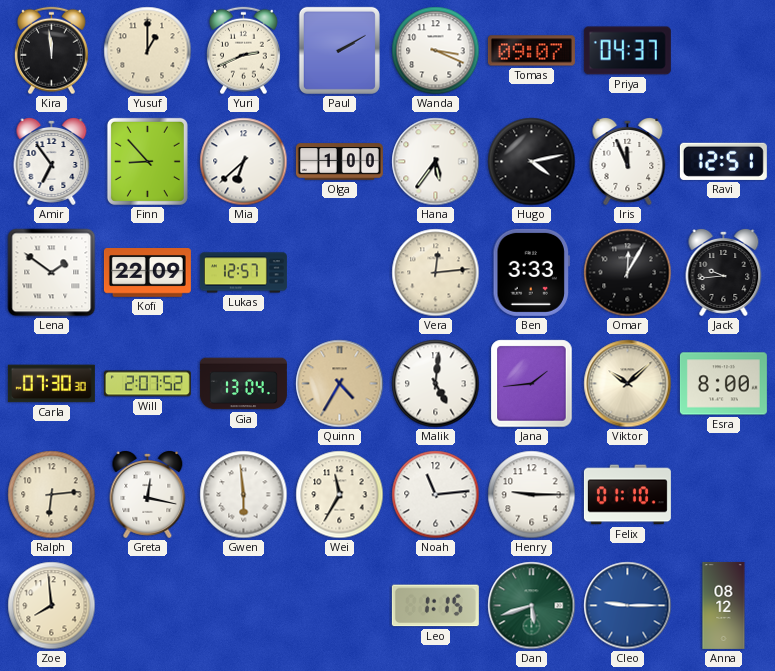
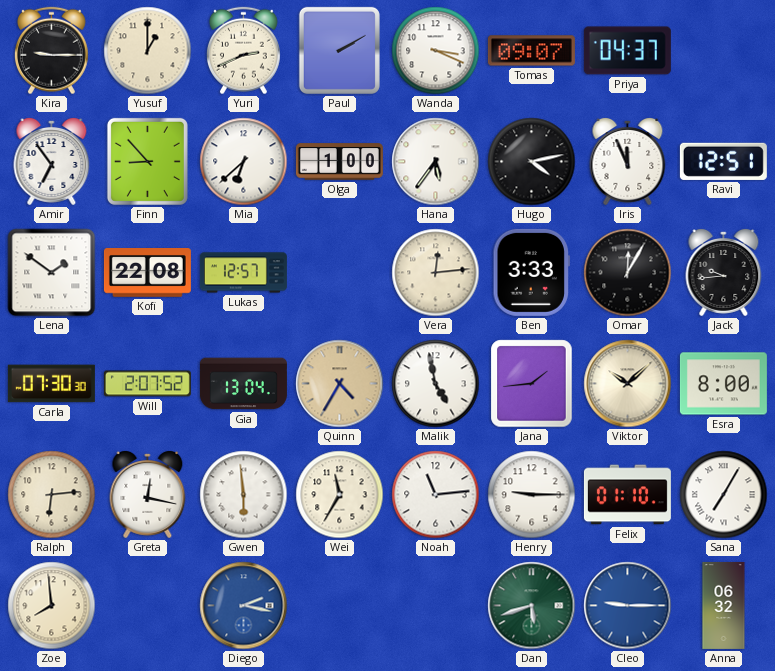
Kira: 11:59 -> 9:15 (51, 51)
Kofi: 22:09 -> 22:08 (147, 273)
Malik: 5:01 -> 4:58 (436, 384)
Sana: none -> 7:05 (724, 495)
Diego: none -> 2:17 (244, 606)
Leo: 1:15 -> none (435, 606)
Anna: 08:12 -> 06:32 (724, 605)
